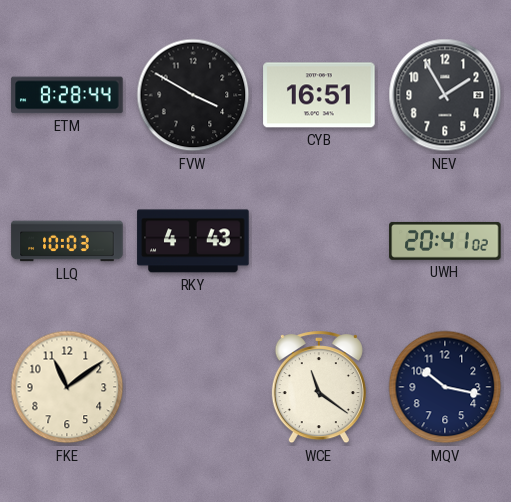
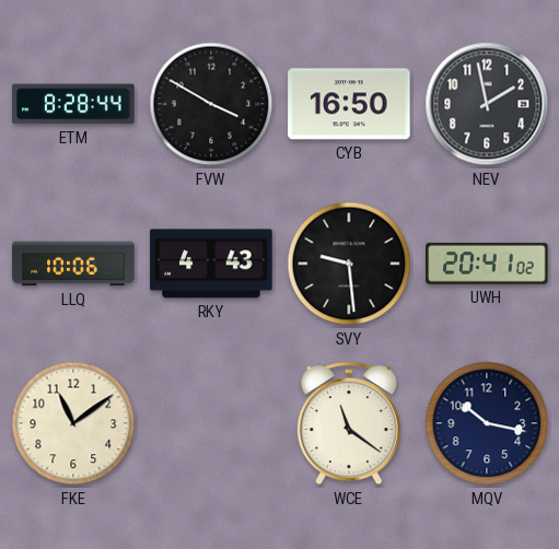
CYB: 16:51 -> 16:50 (349, 104)
NEV: 1:55 -> 1:58 (487, 104)
LLQ: 10:03 -> 10:06 (73, 264)
SVY: none -> 9:29 (349, 264)
